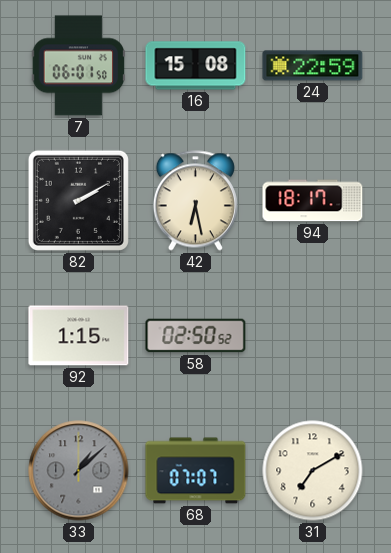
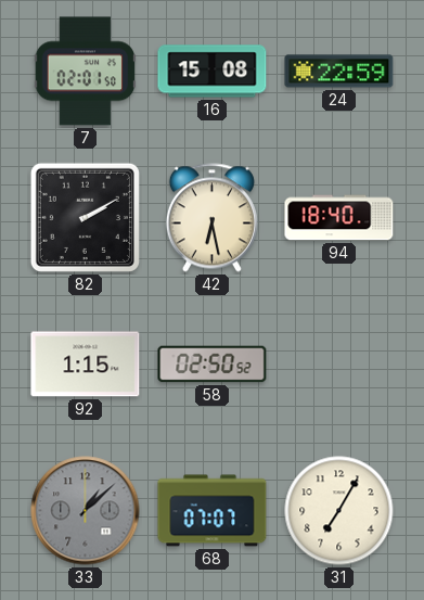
7: 06:01 -> 02:01 (86, 72)
94: 18:17 -> 18:40 (339, 218)
31: 7:10 -> 7:05 (339, 511)
